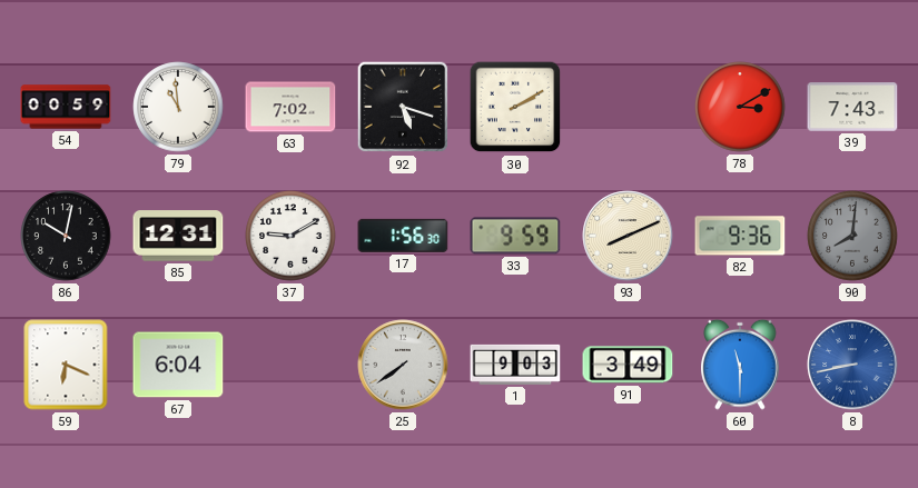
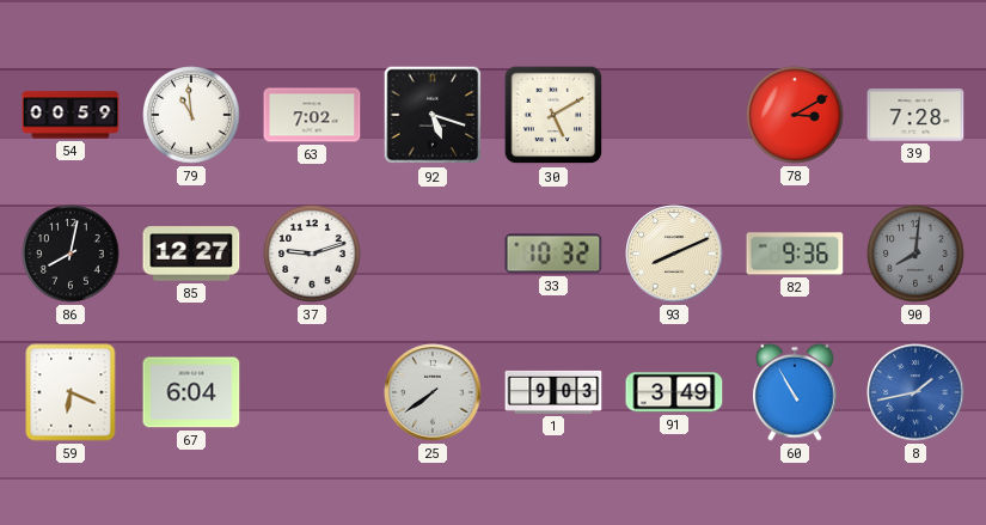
30: 2:10 -> 5:10 (553, 115)
39: 7:43 -> 7:28 (915, 115)
86: 10:02 -> 8:02 (71, 254)
85: 12:31 -> 12:27 (191, 254)
37: 9:10 -> 9:12 (312, 254)
17: 1:56 -> none (403, 236)
33: 9:59 -> 10:32 (553, 254)
60: 11:30 -> 10:55 (795, 392)
8: 8:43 -> 1:43 (915, 392)
